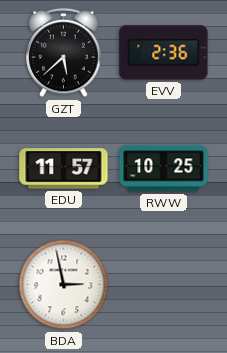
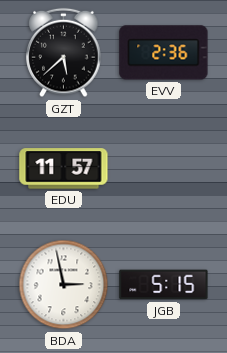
RWW: 10:25 -> none (164, 169)
JGB: none -> 5:15 (164, 285)
